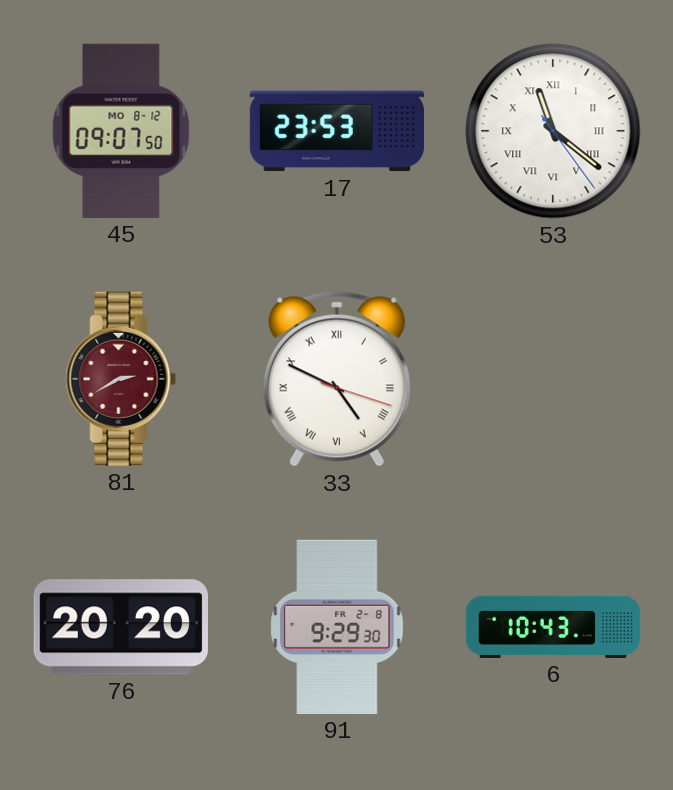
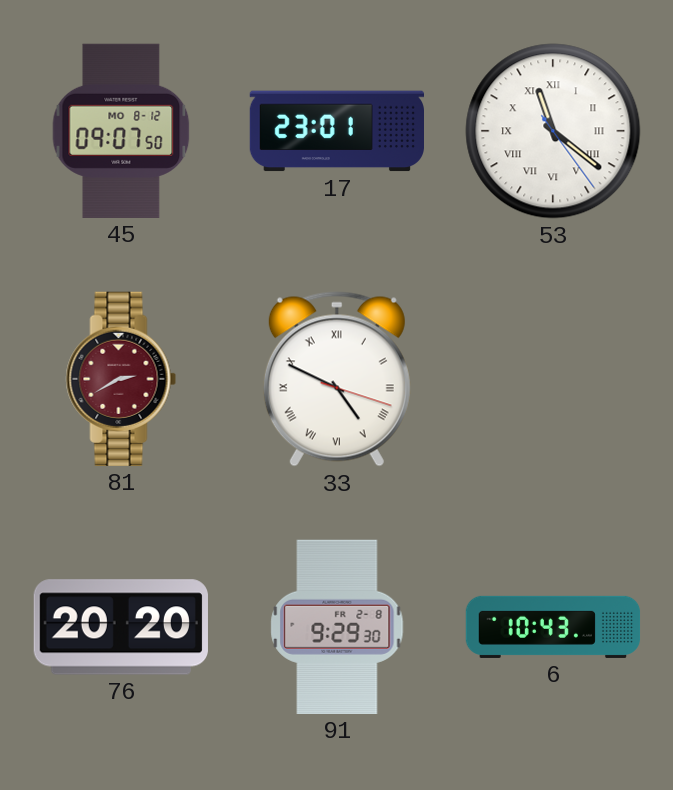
17: 23:53 -> 23:01 (336, 131)
